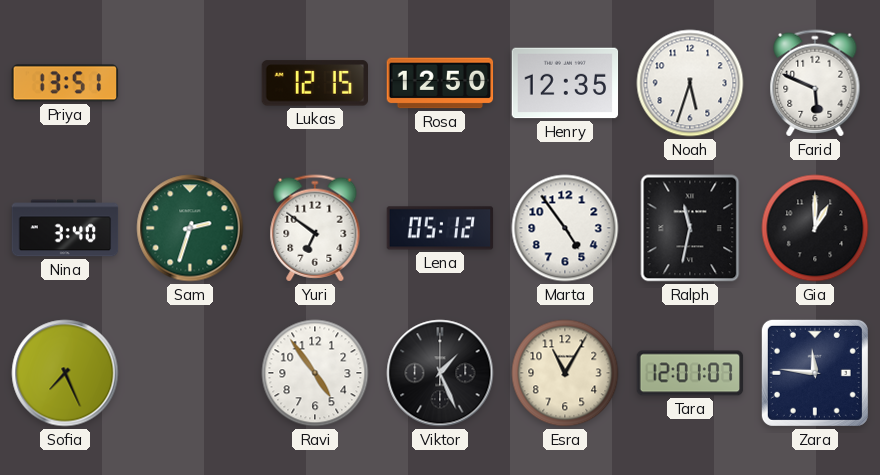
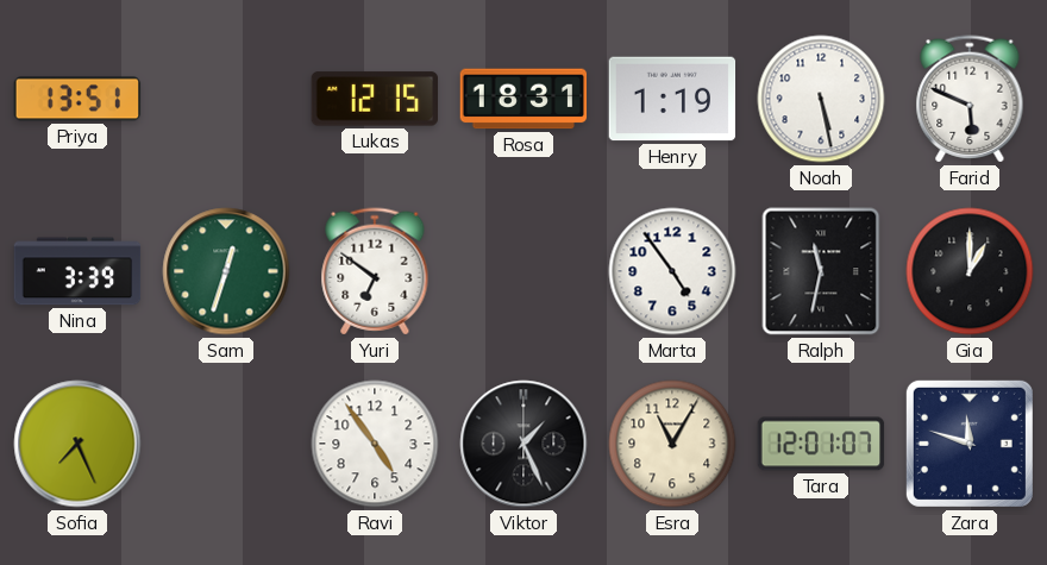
Rosa: 12:50 -> 18:31 (523, 99)
Henry: 12:35 -> 1:19 (672, 99)
Noah: 5:33 -> 5:28 (821, 99)
Nina: 3:40 -> 3:39 (77, 271)
Sam: 2:33 -> 12:33 (226, 271)
Lena: 05:12 -> none (440, 228)
Zara: 11:46 -> 11:48 (970, 444)
